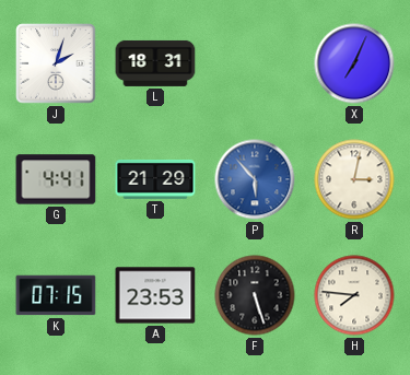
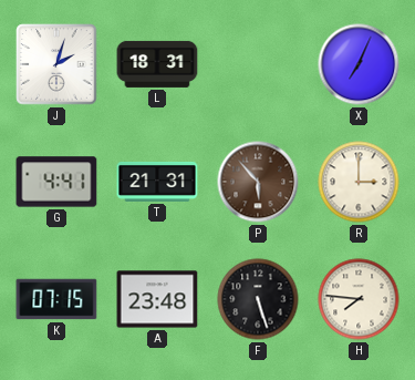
T: 21:29 -> 21:31 (157, 182)
P dial: blue -> brown (258, 182)
R: 3:02 -> 3:00 (359, 182)
A: 23:53 -> 23:48 (157, 299)
